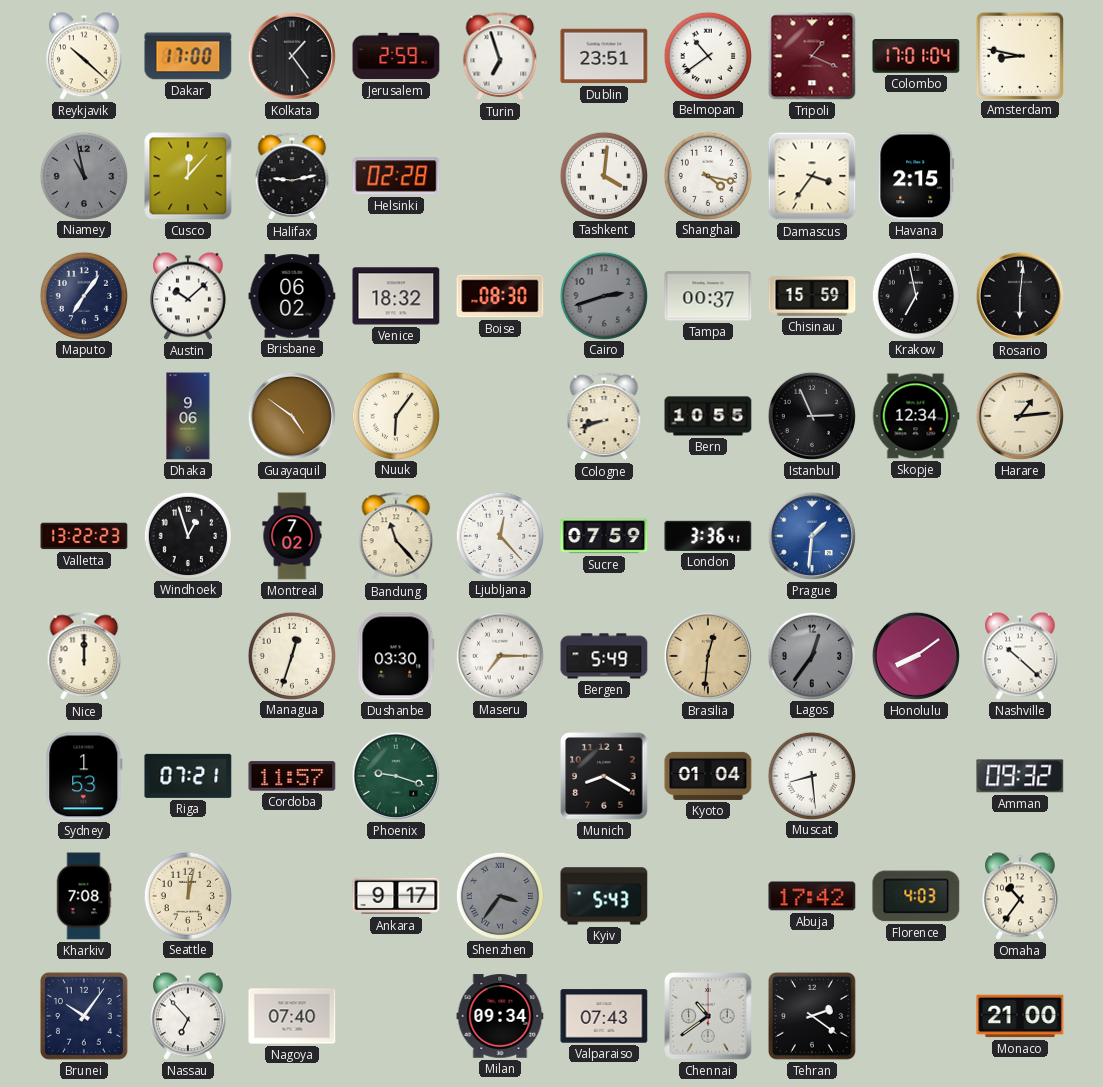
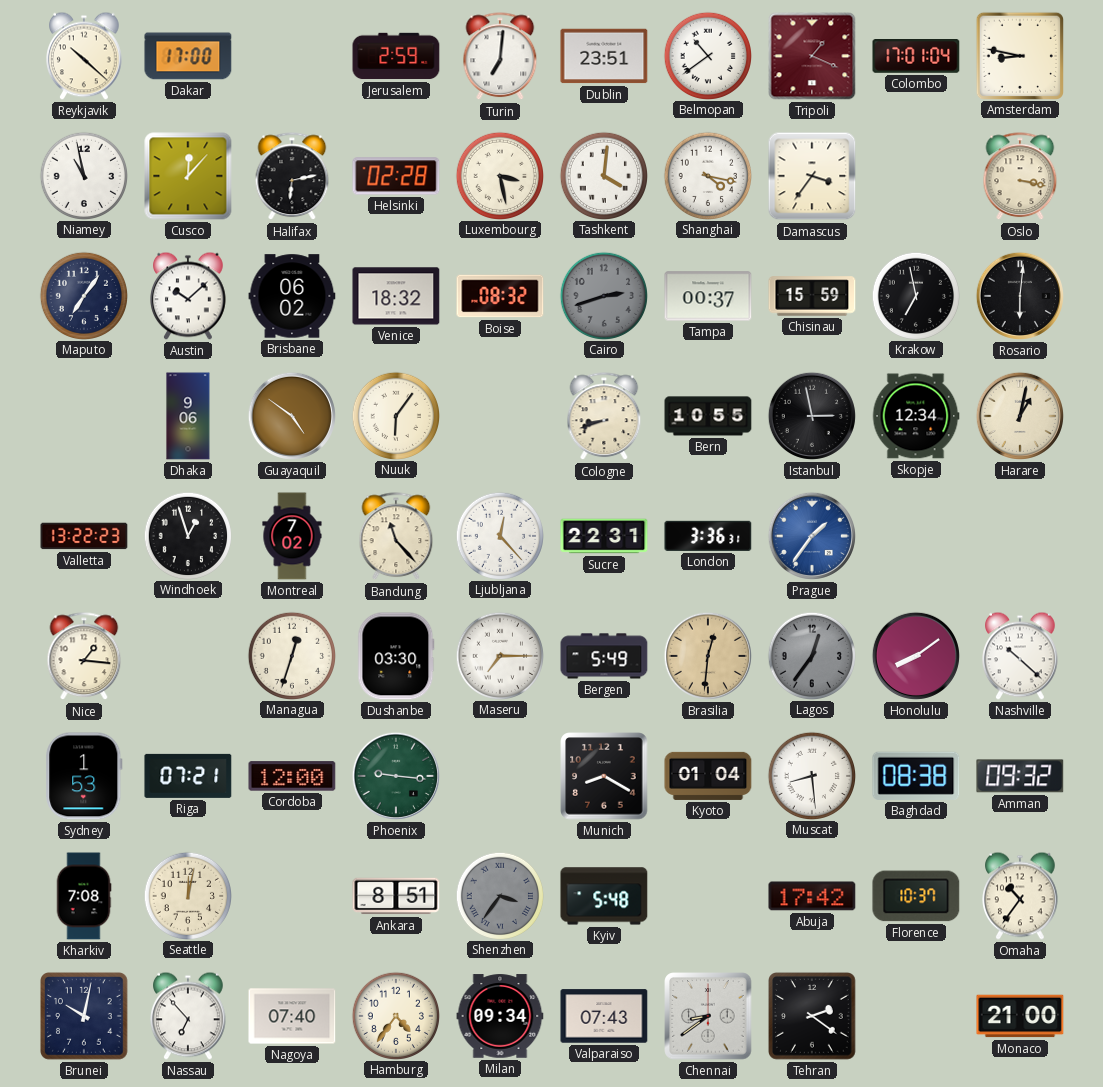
Kolkata: 1:24 -> none (292, 56)
Turin: 6:57 -> 7:01 (500, 57)
Niamey dial: grey -> white (83, 175)
Halifax: 9:13 -> 6:13 (292, 177)
Luxembourg: none -> 3:28 (499, 175)
Havana: 2:15 -> none (916, 176)
Oslo: none -> 3:17 (1020, 177)
Boise: 08:30 -> 08:32 (500, 296)
Istanbul: 2:56 -> 2:58 (812, 416)
Harare: 1:14 -> 1:02 (1020, 416)
Sucre: 07:59 -> 22:31 (604, 536)
London: 3:36:41 -> 3:36:31 (708, 536)
Prague: 1:31 -> 1:36 (812, 536)
Nice: 12:00 -> 1:16 (84, 657)
Cordoba: 11:57 -> 12:00 (292, 776)
Phoenix: 9:18 -> 9:16 (396, 776)
Baghdad: none -> 08:38 (916, 776)
Ankara: 9:17 -> 8:51 (396, 896)
Kyiv: 5:43 -> 5:48 (604, 896)
Florence: 4:03 -> 10:37 (916, 896)
Brunei: 10:06 -> 10:02 (85, 1017)
Hamburg: none -> 4:36 (395, 1015)
Chennai: 10:39 -> 8:39 (708, 1016)
